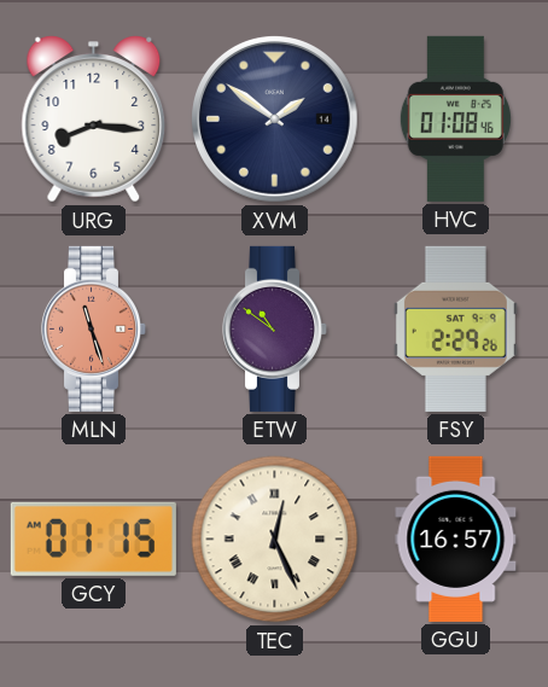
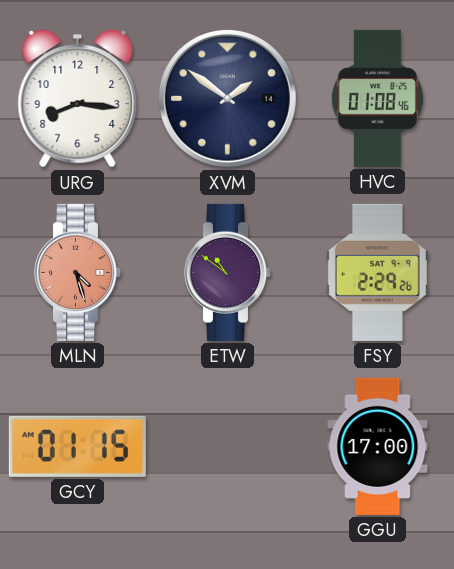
MLN: 11:27 -> 4:27 (78, 272)
TEC: 12:26 -> none (275, 540)
GGU: 16:57 -> 17:00 (378, 446)
